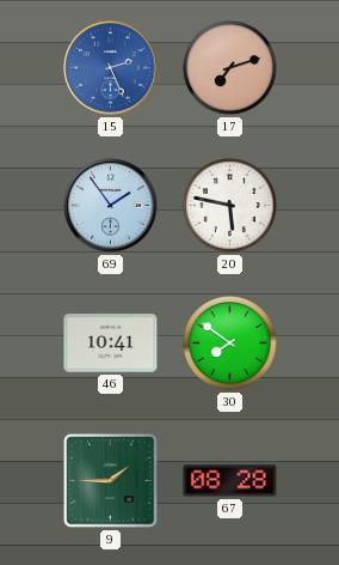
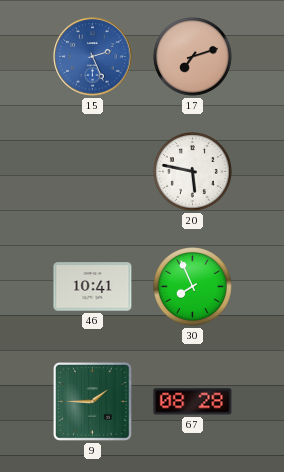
69: 1:54 -> none (111, 206)
30: 7:51 -> 7:56 (193, 287)
